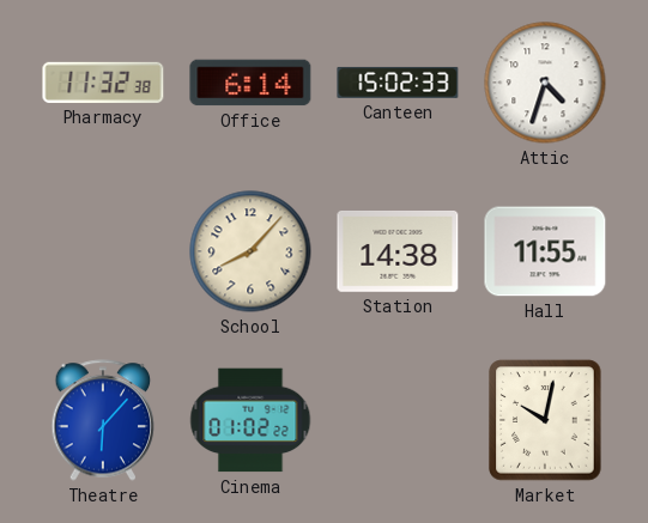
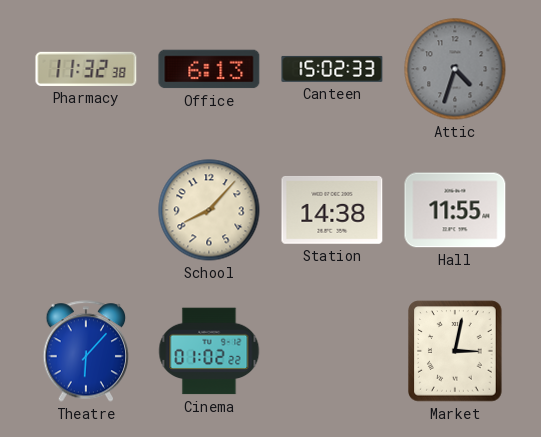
Office: 6:14 -> 6:13 (209, 69)
Attic dial: white -> grey (455, 69)
Market: 10:02 -> 3:02 (455, 351)
